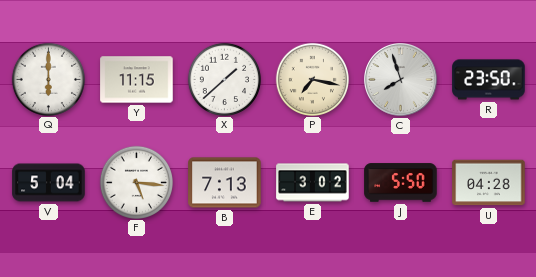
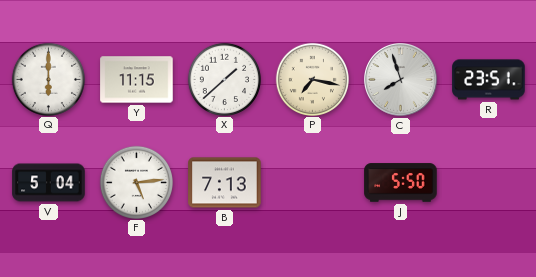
R: 23:50 -> 23:51 (489, 80)
F: 5:16 -> 5:14 (136, 182)
E: 3:02 -> none (313, 183)
U: 04:28 -> none (489, 183)
